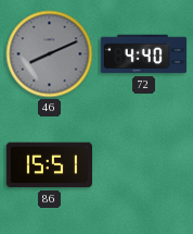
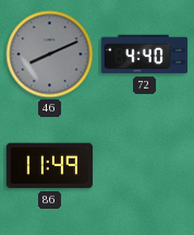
86: 15:51 -> 11:49 (49, 166)
